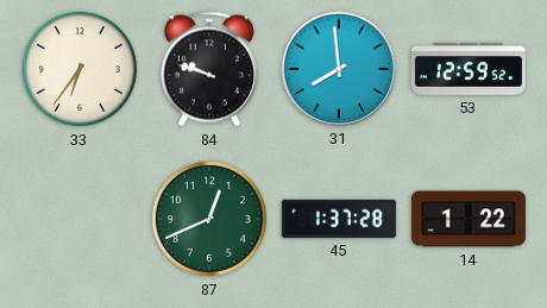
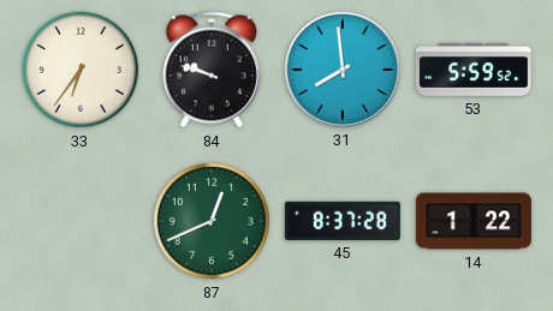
53: 12:59 -> 5:59 (474, 70)
45: 1:37 -> 8:37 (343, 221)
